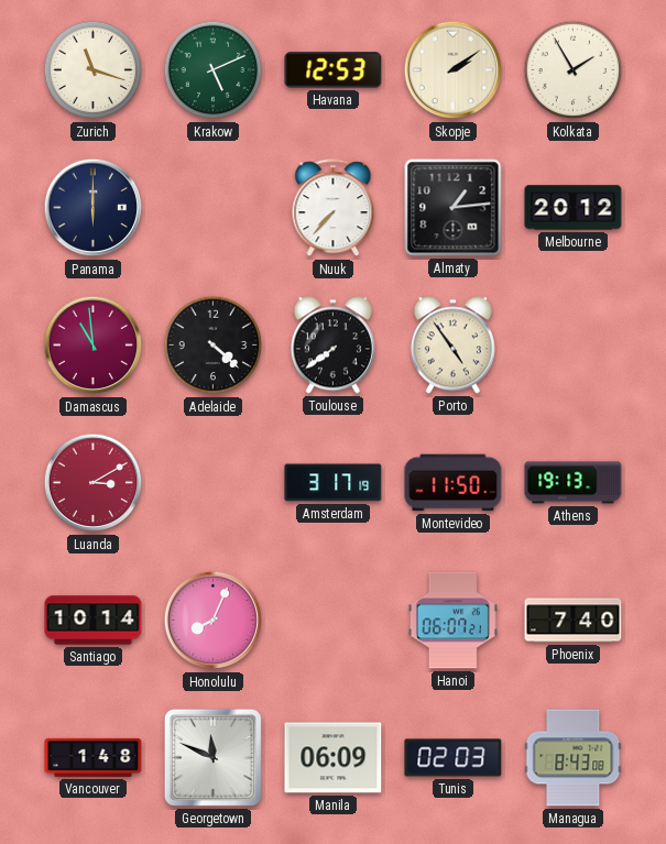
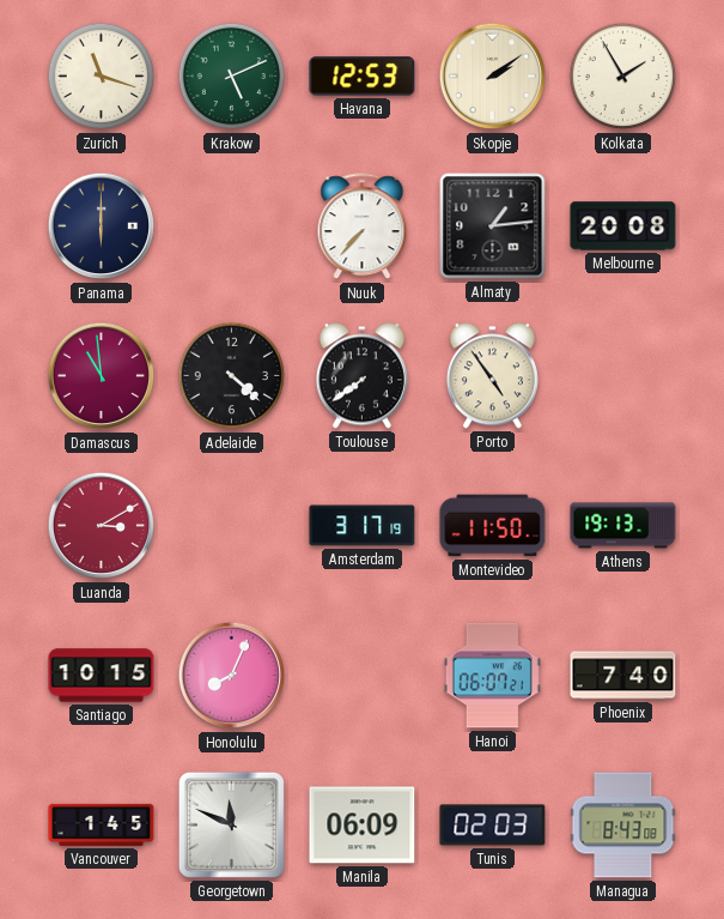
Melbourne: 20:12 -> 20:08 (623, 226)
Santiago: 10:14 -> 10:15 (102, 676)
Vancouver: 1:48 -> 1:45 (102, 824)
